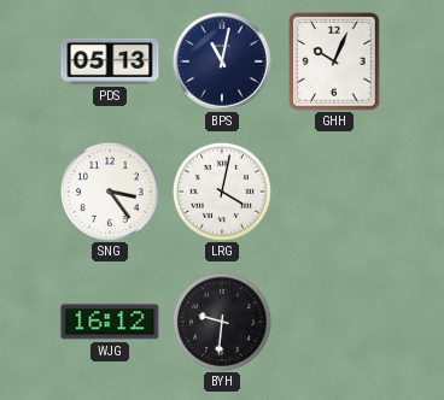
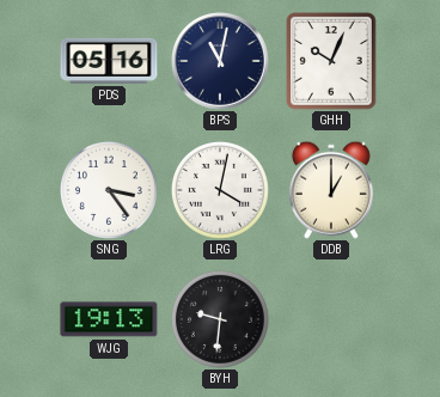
PDS: 05:13 -> 05:16 (109, 61)
DDB: none -> 1:00 (331, 190)
WJG: 16:12 -> 19:13 (109, 319)
